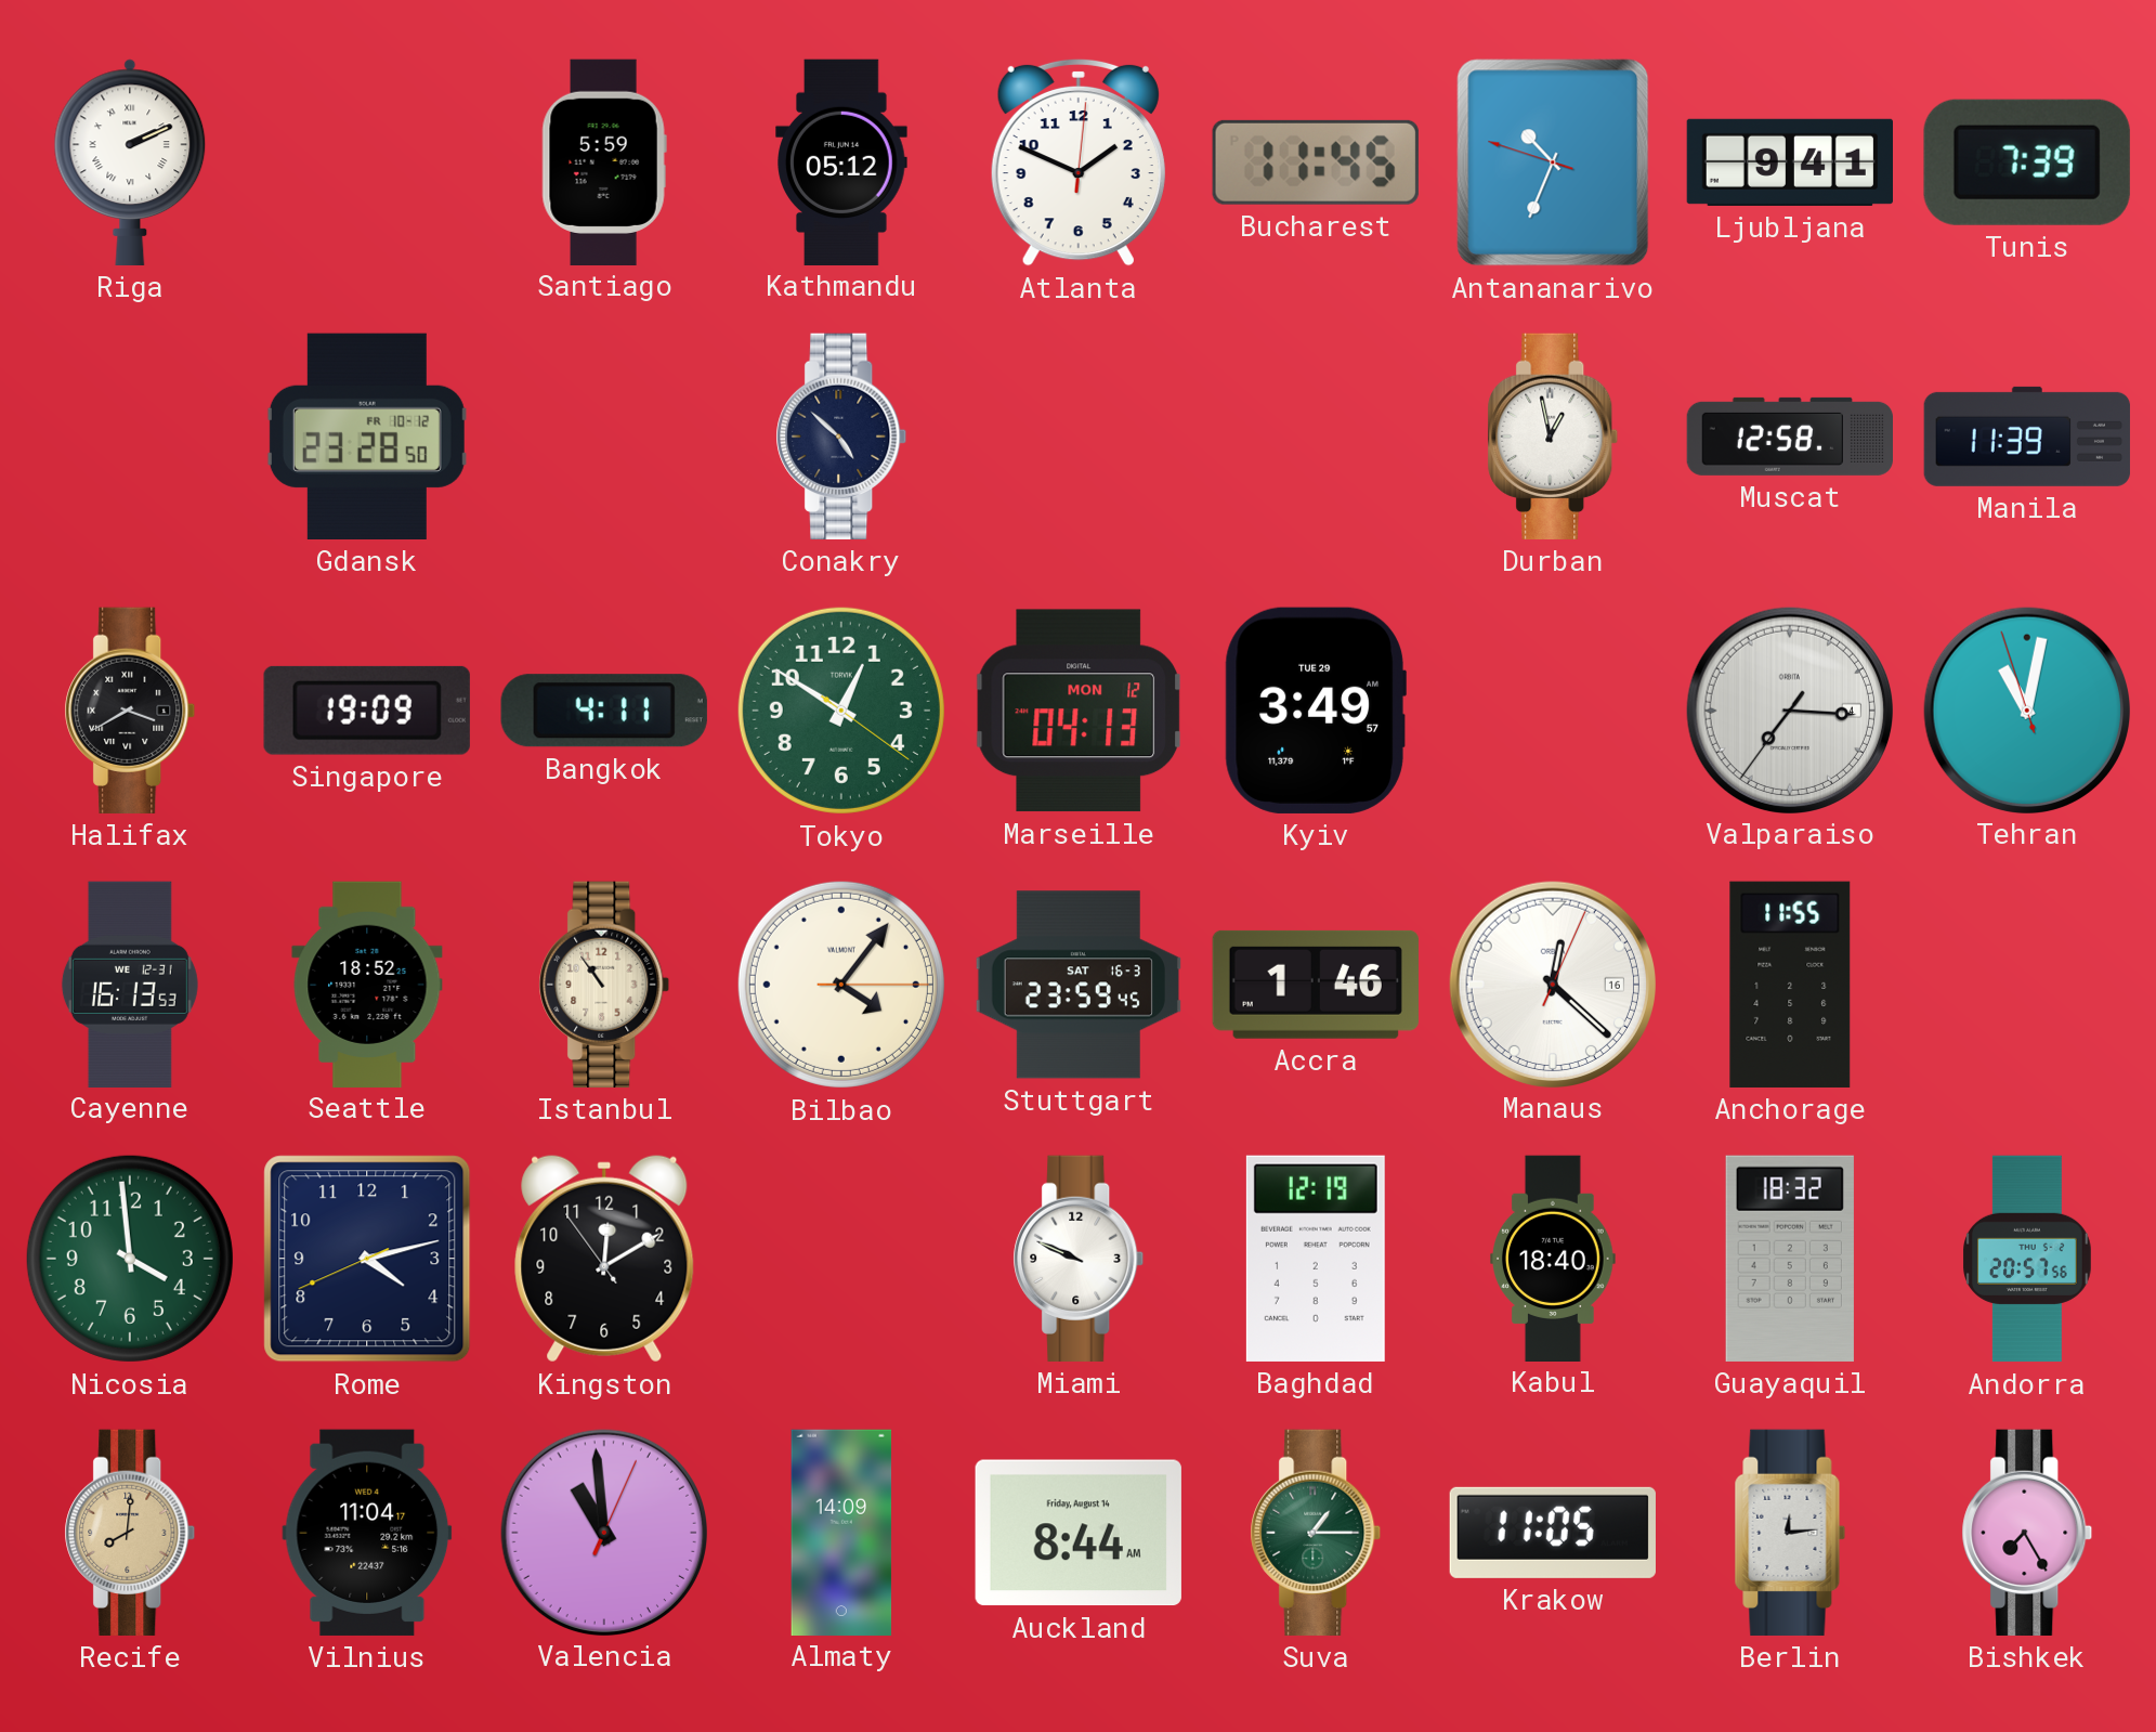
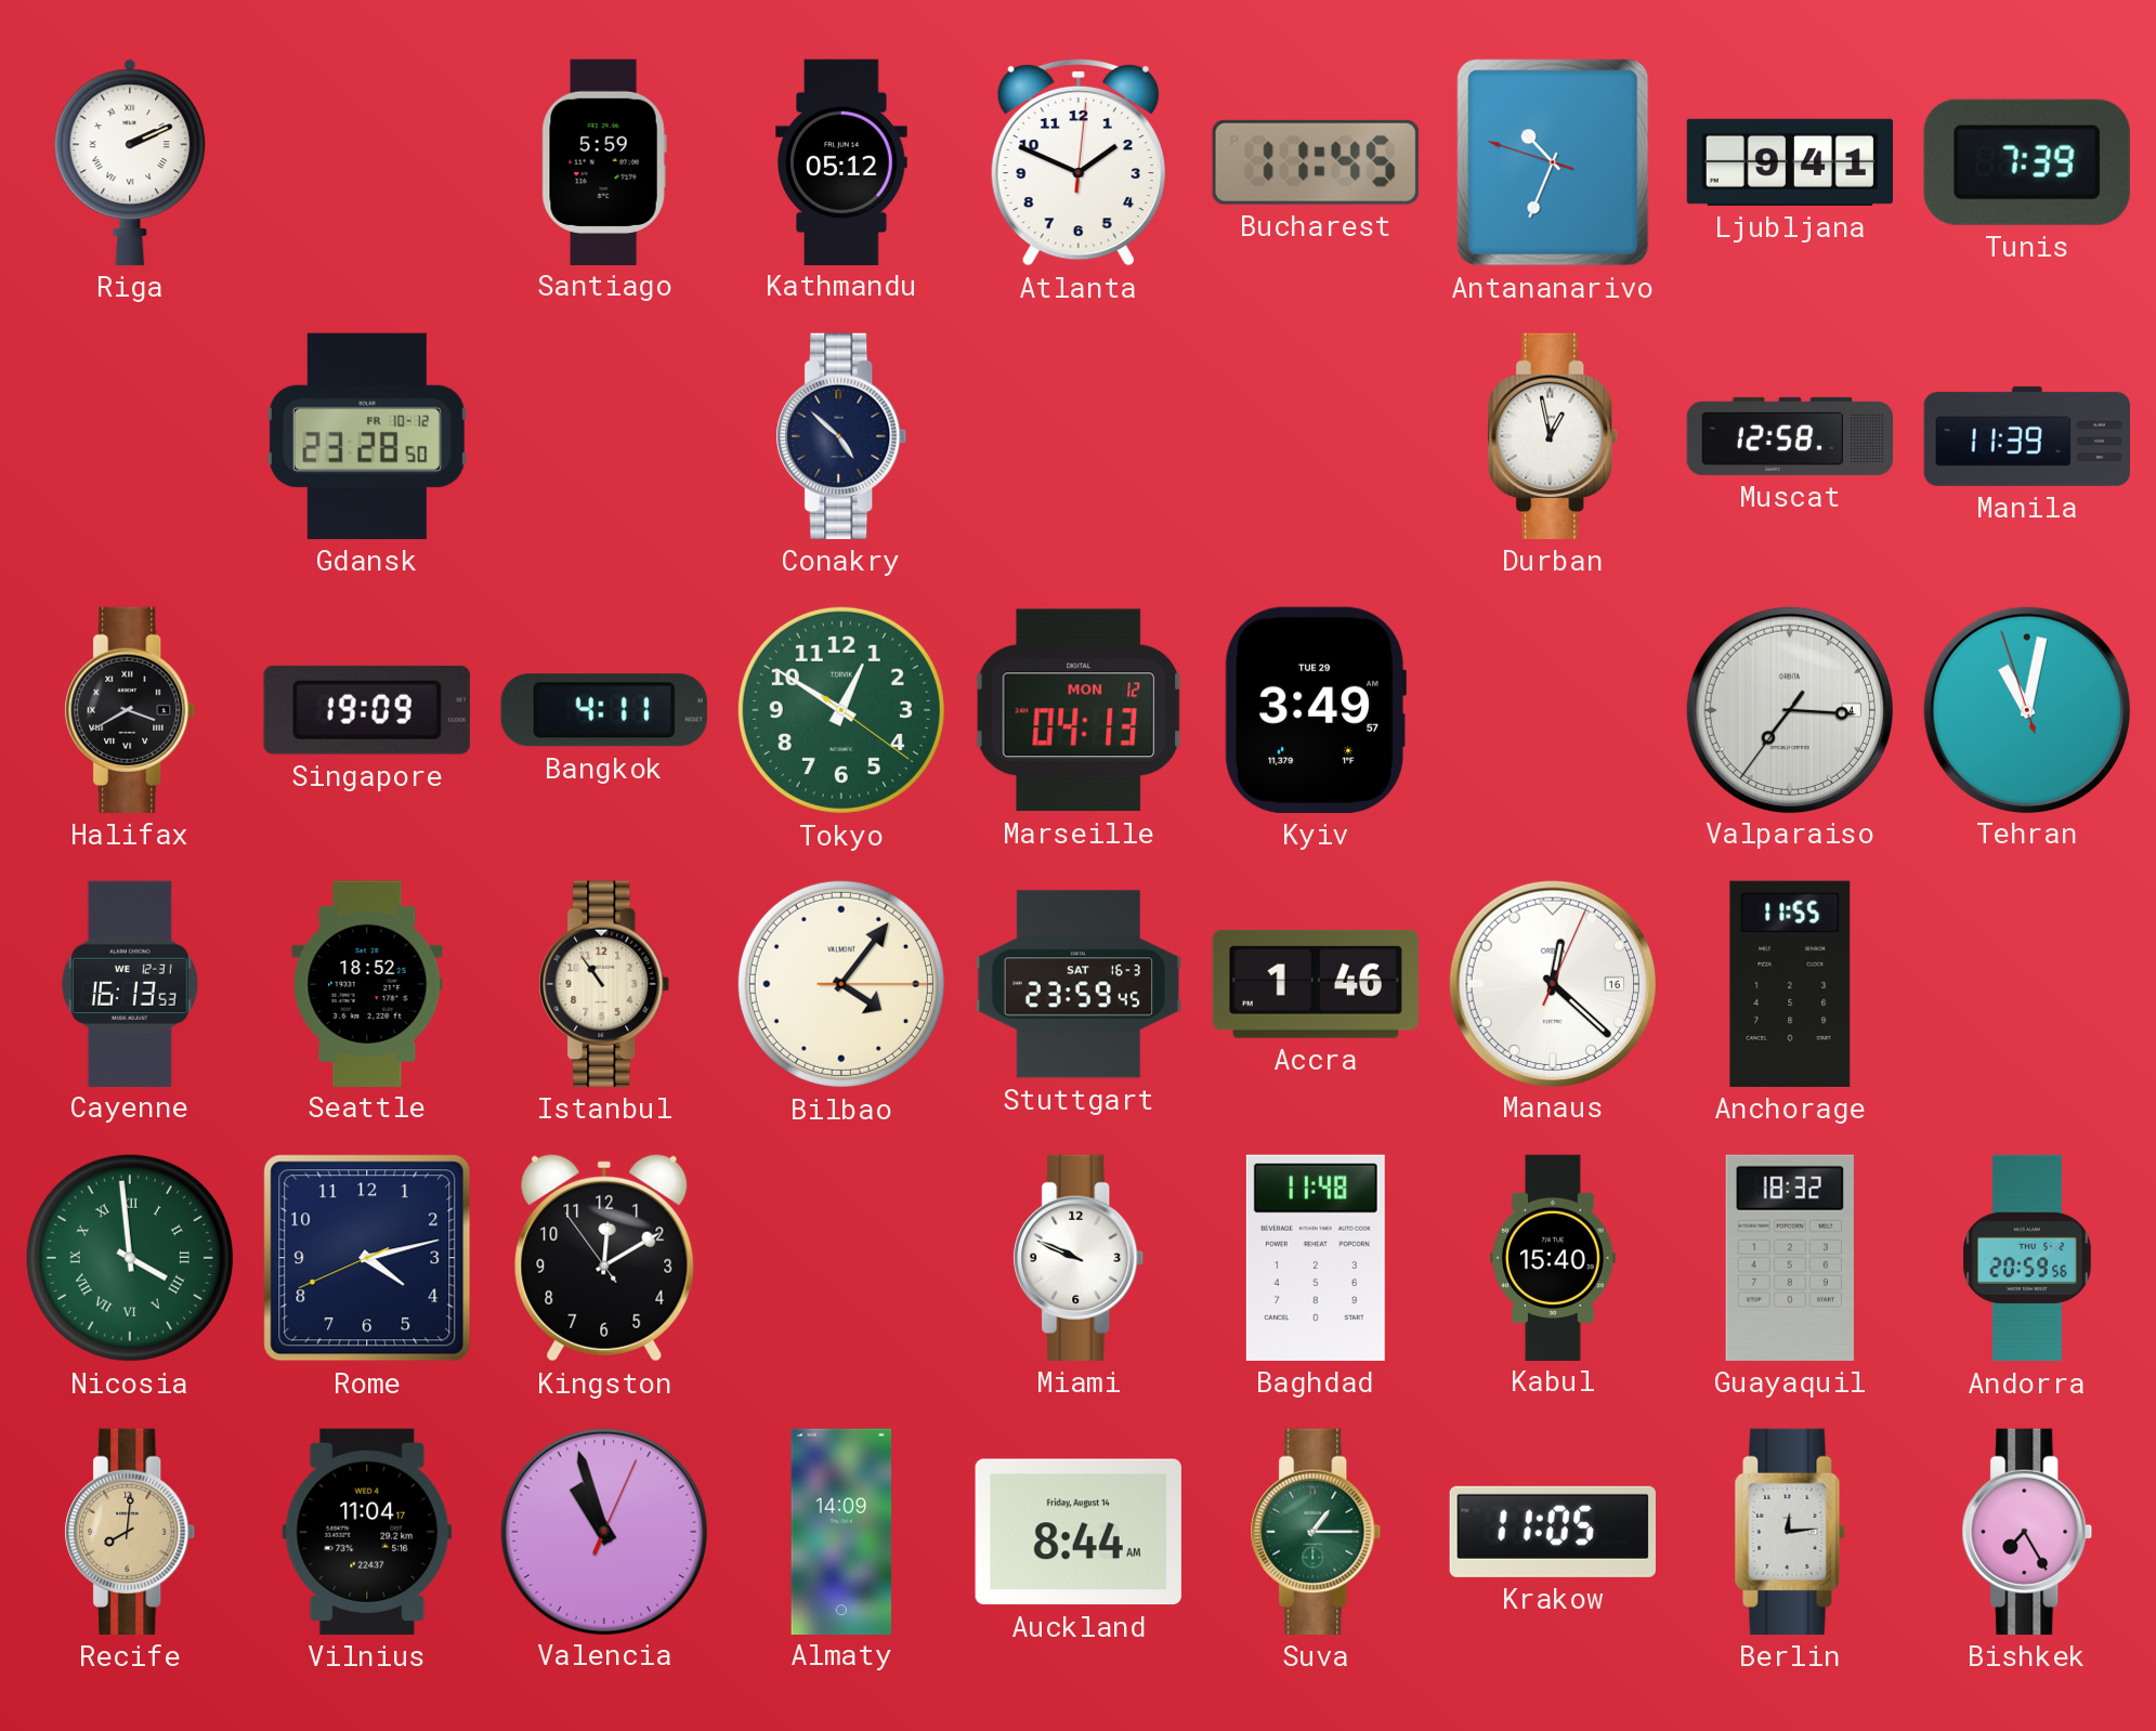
Nicosia numerals: Arabic -> Roman (130, 1258)
Baghdad: 12:19 -> 11:48 (1316, 1258)
Kabul: 18:40 -> 15:40 (1554, 1257)
Andorra: 20:57 -> 20:59 (2028, 1258)
Valencia: 10:59 -> 10:57 (603, 1531)
